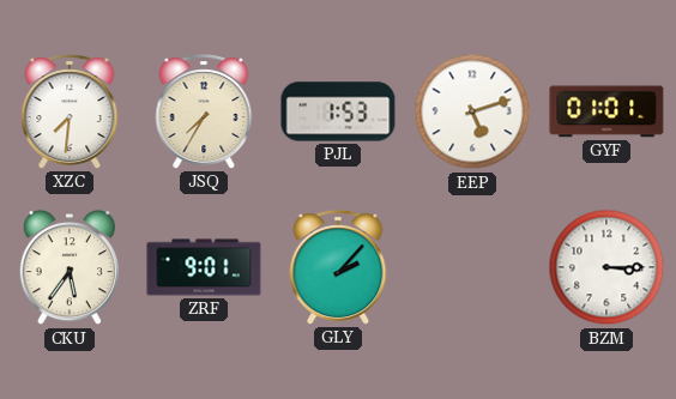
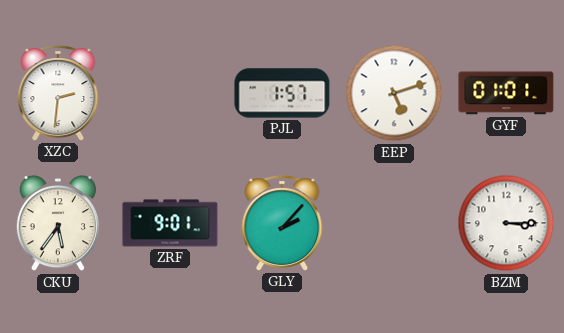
XZC: 7:31 -> 2:31 (58, 93)
JSQ: 7:35 -> none (204, 111)
PJL: 1:53 -> 1:57 (282, 93)
